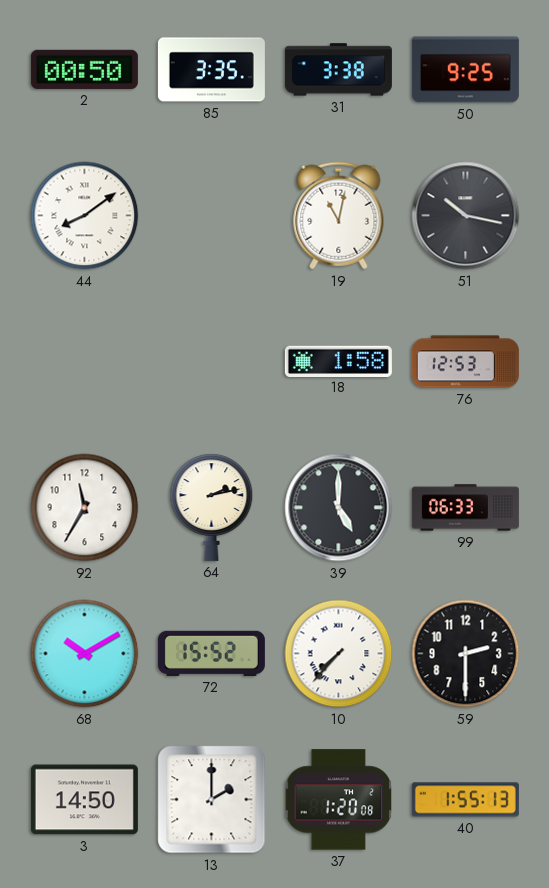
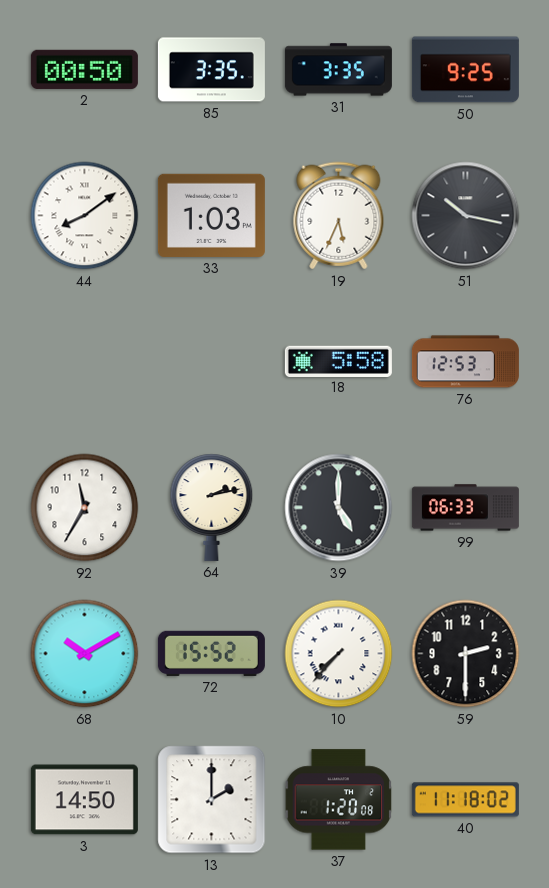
31: 3:38 -> 3:35 (338, 70)
33: none -> 1:03 (211, 215)
19: 11:02 -> 5:34 (339, 216)
18: 1:58 -> 5:58 (338, 361)
40: 1:55 -> 11:18 (465, 800)
